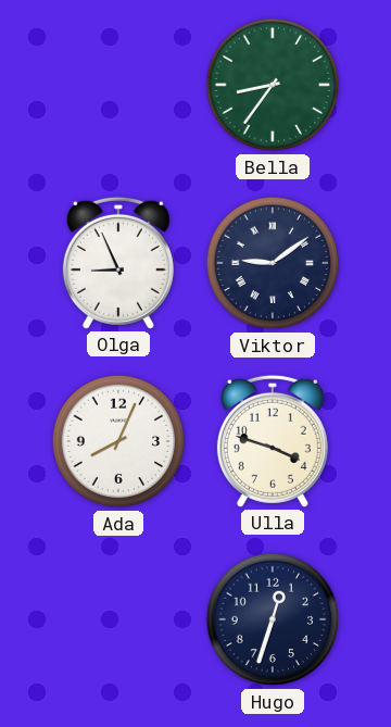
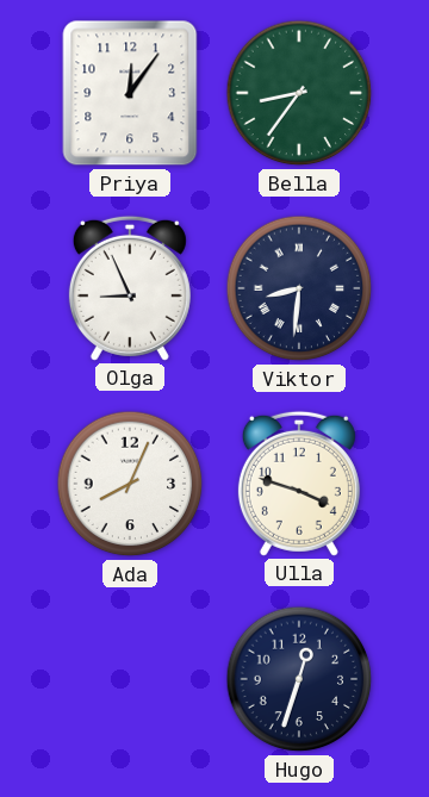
Priya: none -> 12:06 (130, 93)
Viktor: 9:09 -> 8:31 (299, 288)
